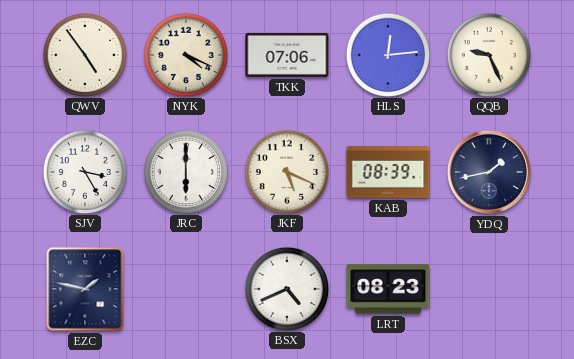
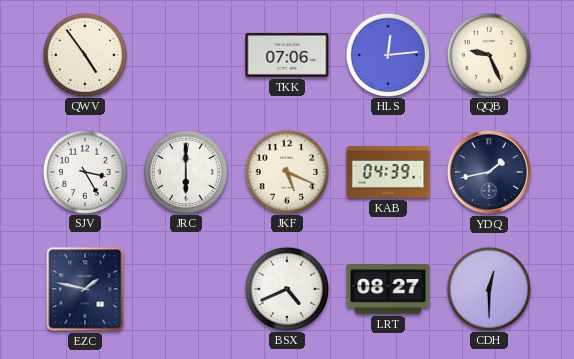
NYK: 4:19 -> none (185, 54)
KAB: 08:39 -> 04:39 (388, 173)
LRT: 08:23 -> 08:27 (388, 289)
CDH: none -> 12:30 (488, 288)
